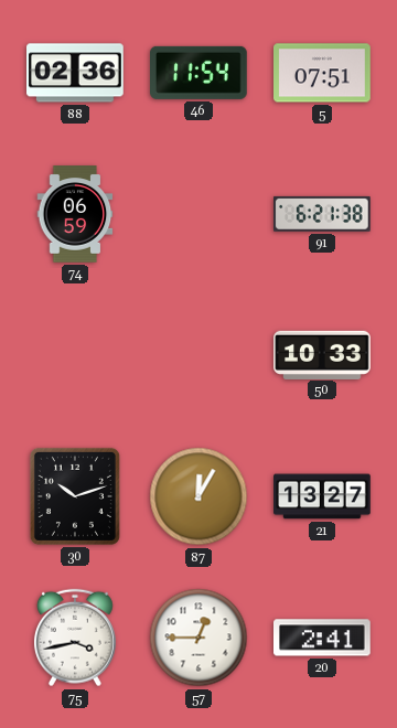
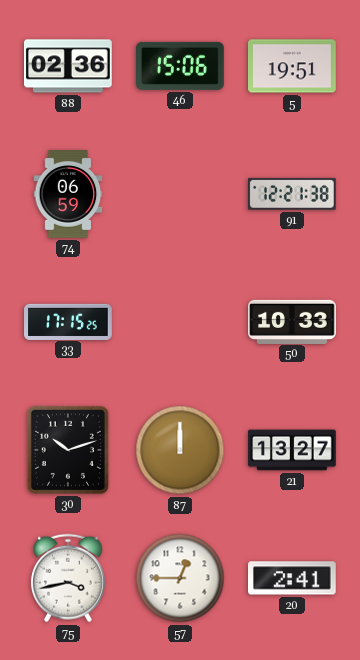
46: 11:54 -> 15:06 (181, 66)
5: 07:51 -> 19:51 (292, 66)
91: 6:21 -> 12:21 (293, 194)
33: none -> 17:15 (68, 321)
87: 12:05 -> 12:00 (180, 450)
